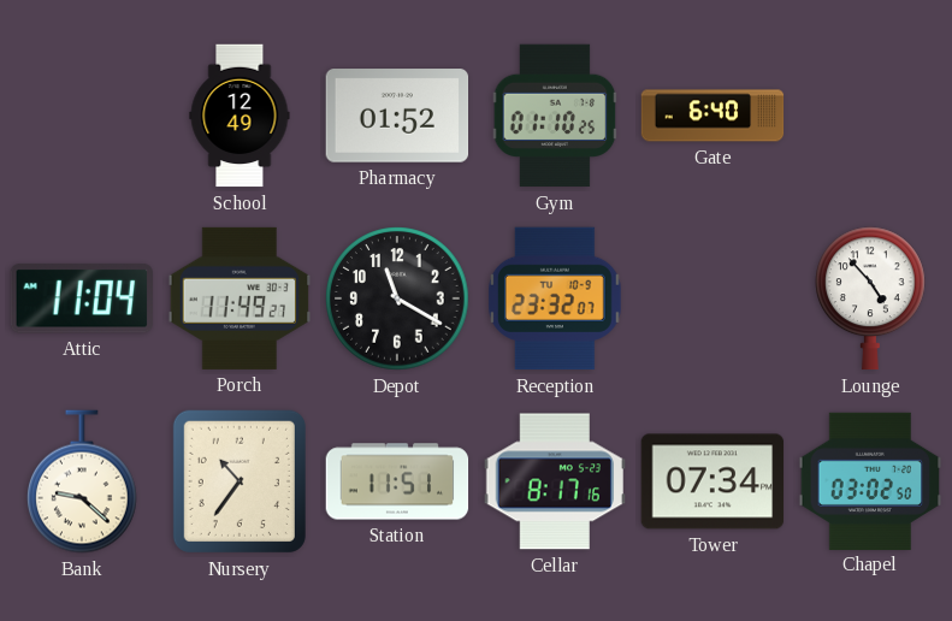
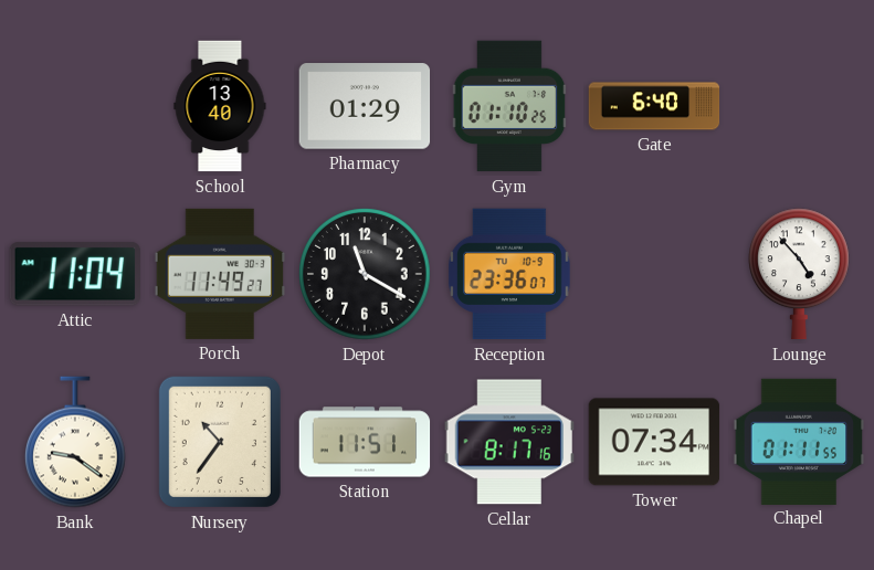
School: 12:49 -> 13:40 (220, 106)
Pharmacy: 01:52 -> 01:29 (365, 106)
Reception: 23:32 -> 23:36 (510, 274)
Bank: 9:22 -> 9:21 (76, 442)
Chapel: 03:02 -> 01:11 (799, 441)
